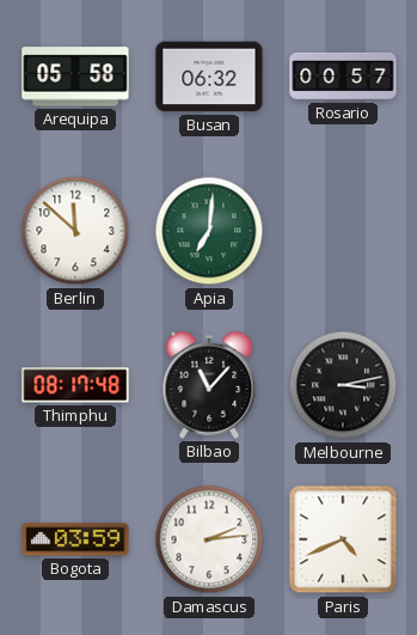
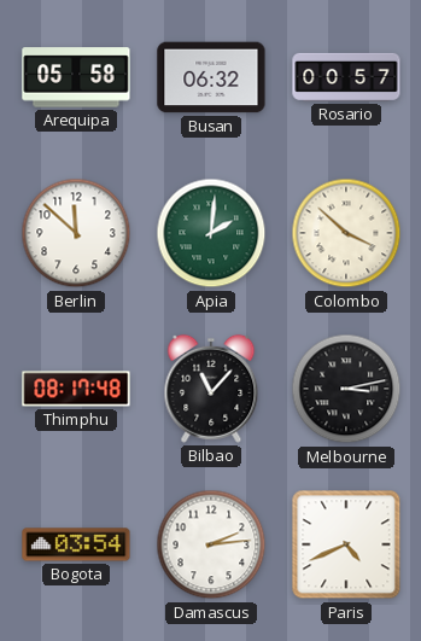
Apia: 7:01 -> 2:01 (211, 233)
Colombo: none -> 3:52 (346, 233)
Bogota: 03:59 -> 03:54 (76, 544)
